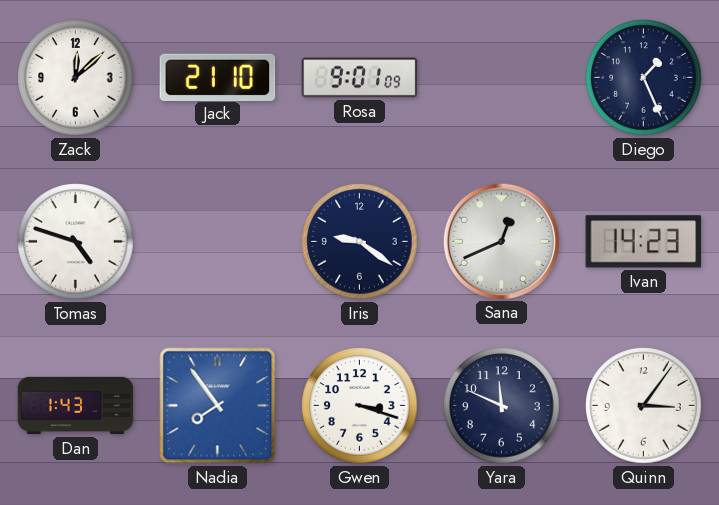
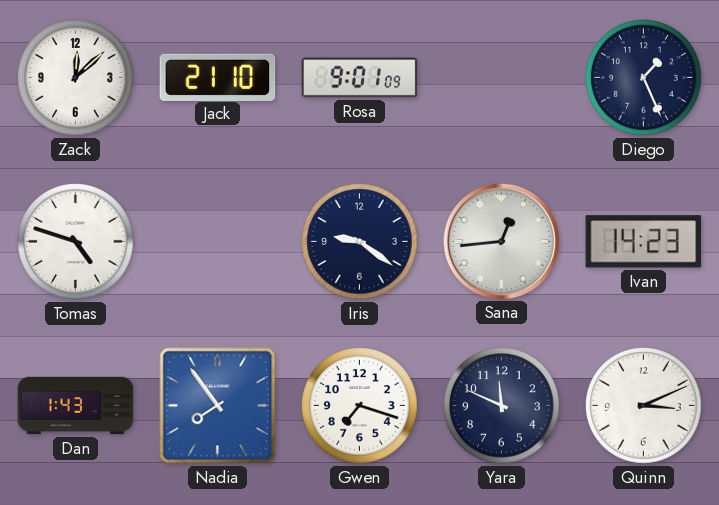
Sana: 12:41 -> 12:44 (501, 241)
Gwen: 3:18 -> 7:18 (360, 406)
Quinn: 3:06 -> 3:11 (644, 406)
